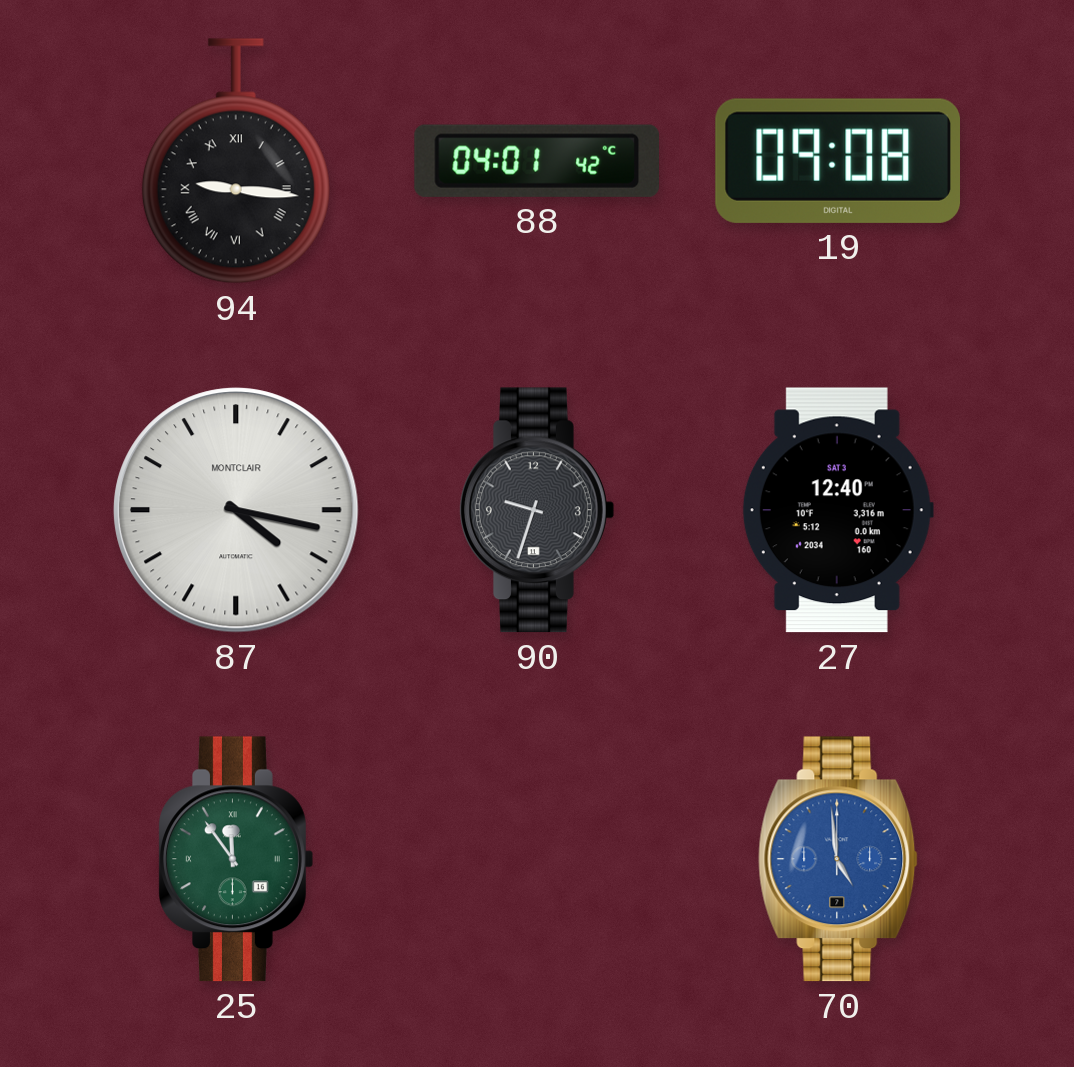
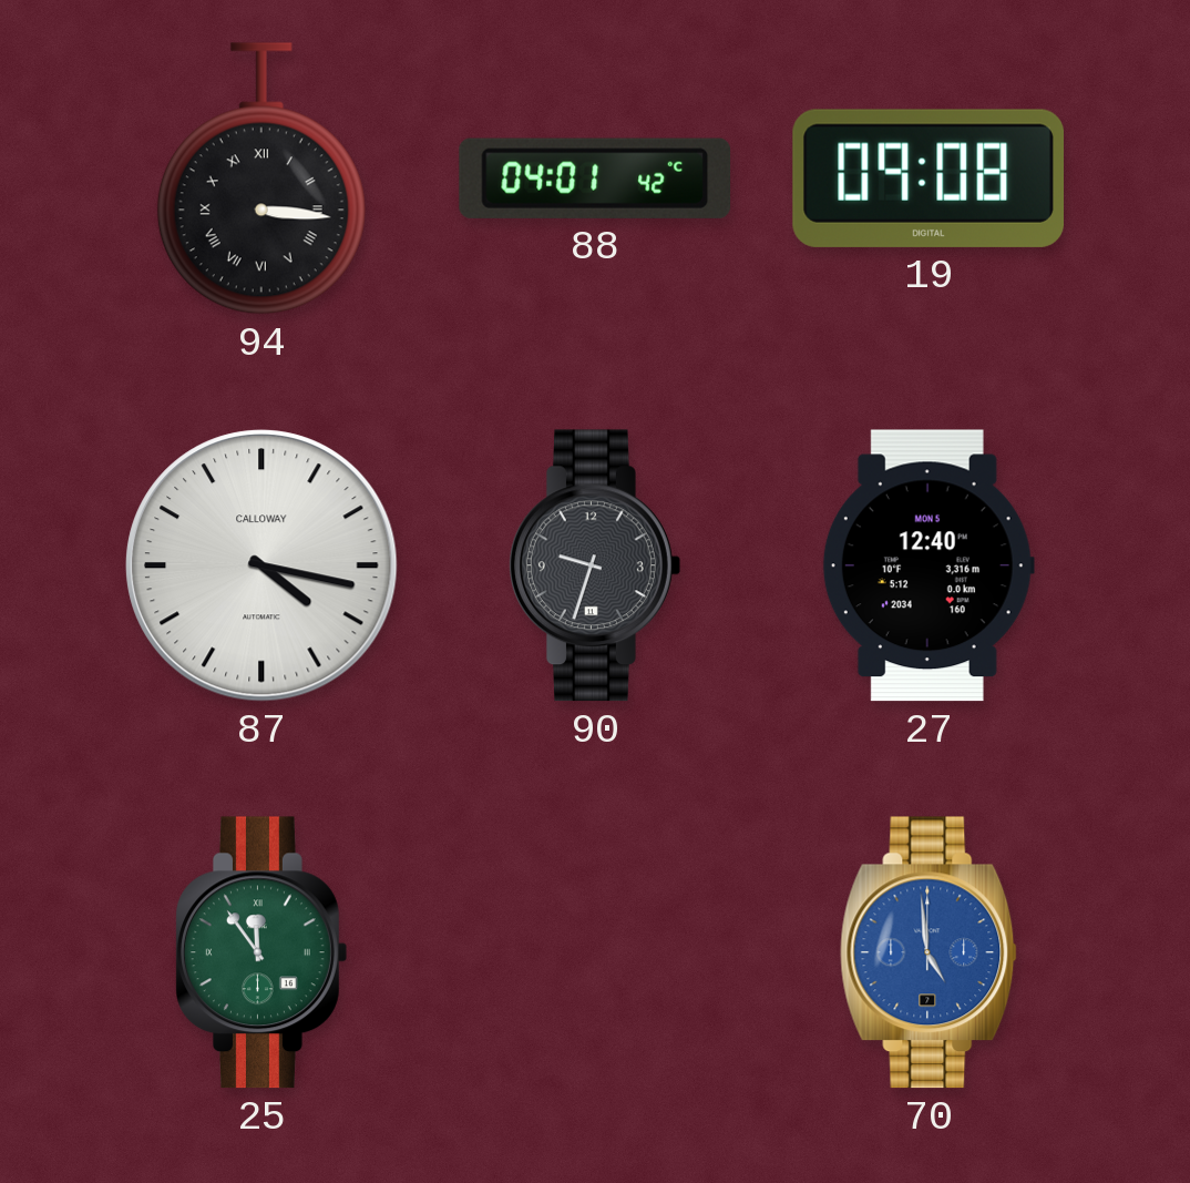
94: 9:16 -> 3:16 (261, 179)
87 brand: MONTCLAIR -> CALLOWAY (261, 565)
27 date: SAT 3 -> MON 5 (929, 565)
